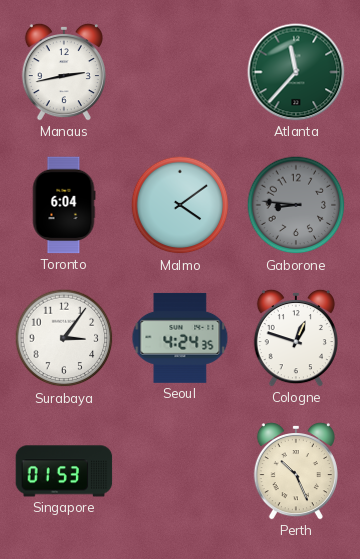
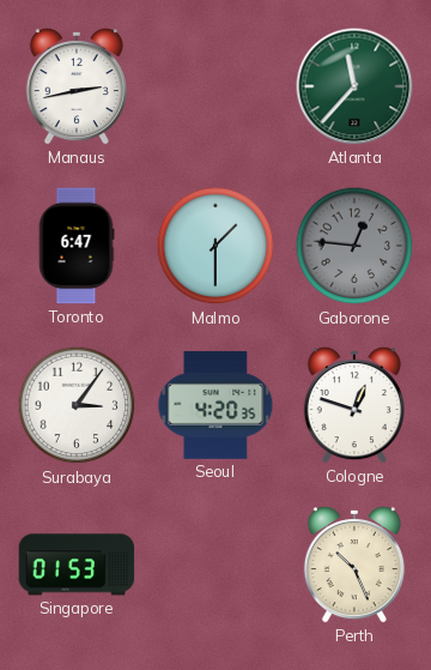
Toronto: 6:04 -> 6:47 (77, 246)
Malmo: 4:09 -> 1:30 (215, 246)
Gaborone: 8:46 -> 12:46 (354, 246)
Seoul: 4:24 -> 4:20 (215, 405)
